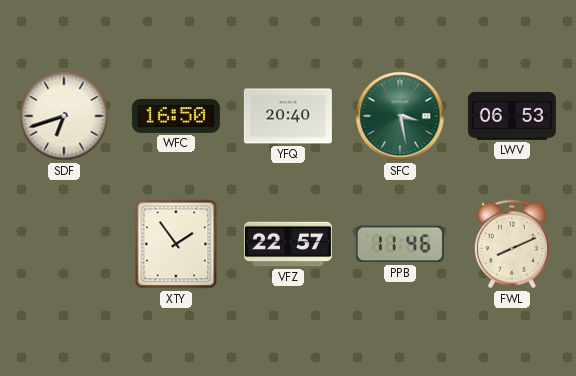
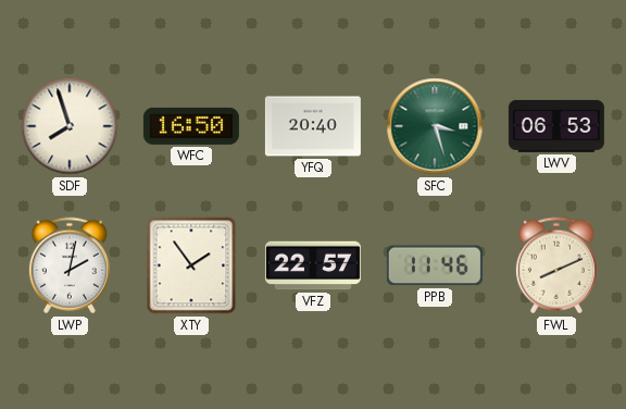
SDF: 6:42 -> 7:57 (70, 126)
SFC: 3:28 -> 3:27 (435, 126)
LWP: none -> 2:02 (70, 265)
